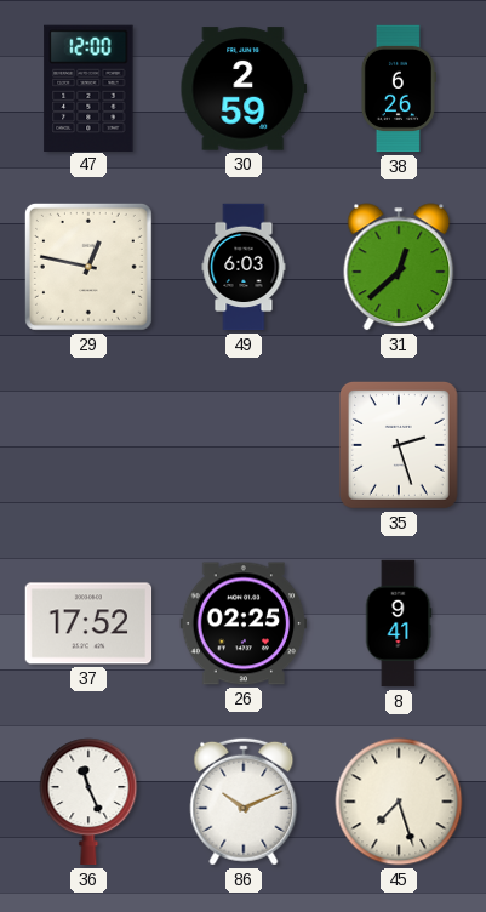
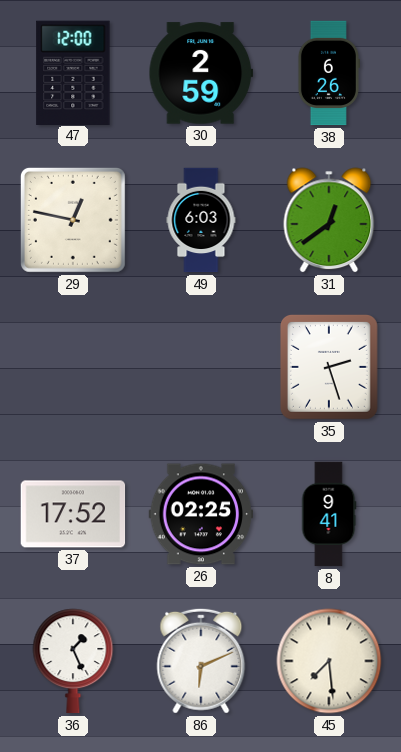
31: 12:38 -> 12:39 (329, 220)
36: 11:26 -> 1:26 (73, 661)
86: 10:11 -> 6:11 (201, 661)
45: 7:27 -> 7:29 (329, 661)
